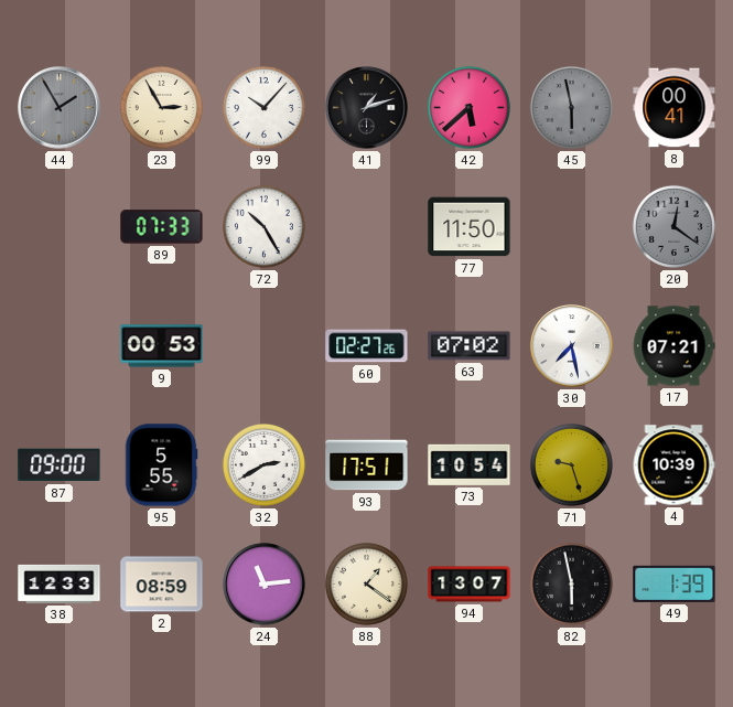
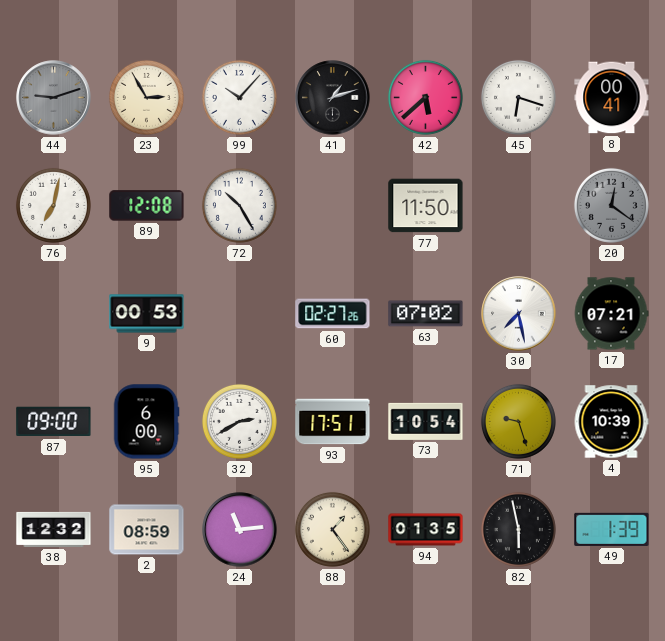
44: 1:55 -> 9:12 (54, 98)
45: 5:58 -> 6:18 (518, 97)
45 dial: grey -> white (518, 97)
76: none -> 7:02 (53, 205)
89: 07:33 -> 12:08 (147, 206)
95: 5:55 -> 6:00 (146, 422)
38: 12:33 -> 12:32 (54, 529)
88: 1:21 -> 1:24 (332, 529)
94: 13:07 -> 01:35 (426, 530)
